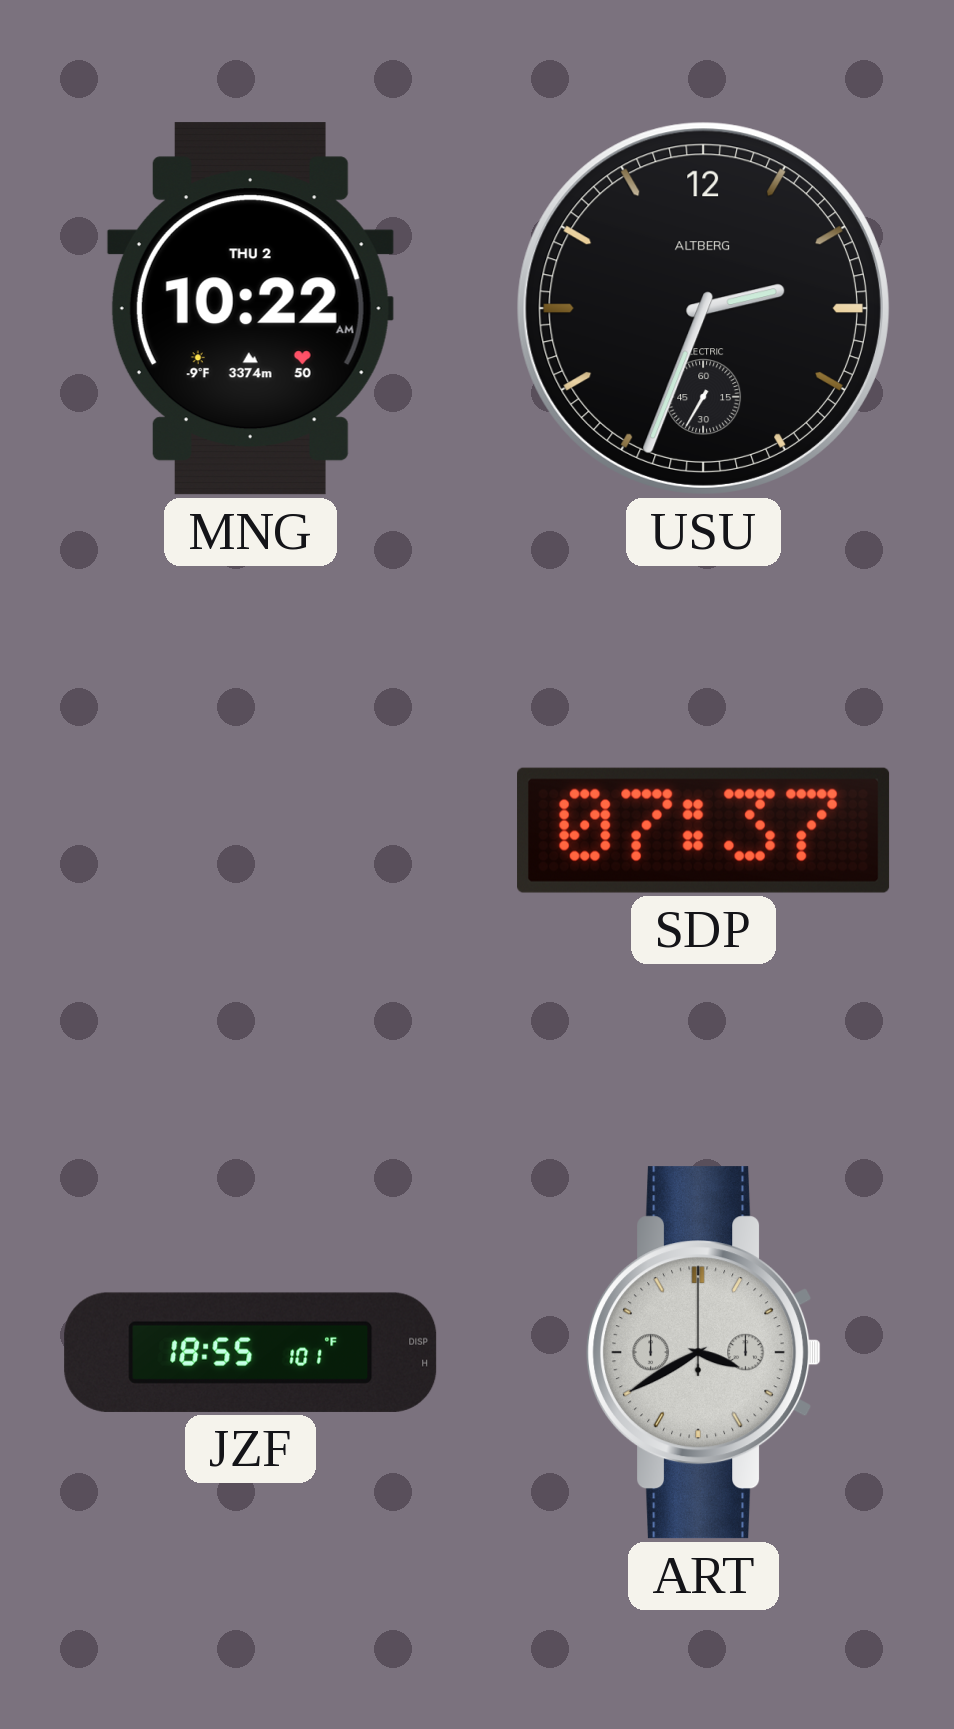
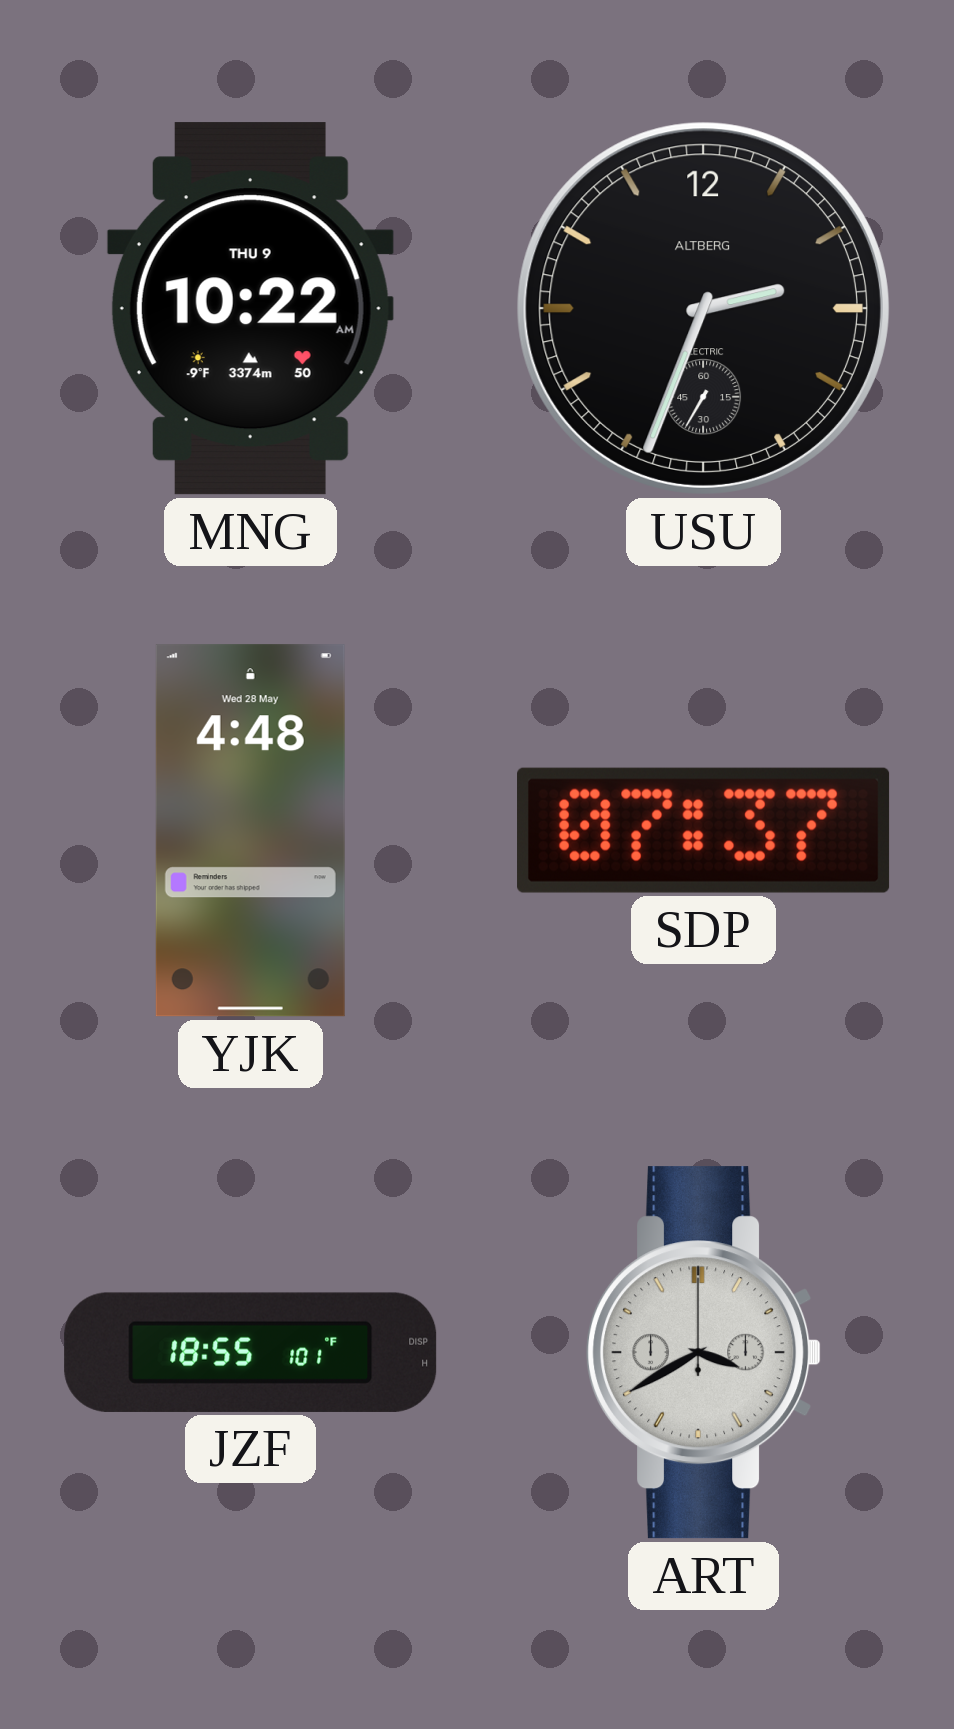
MNG date: THU 2 -> THU 9 (250, 309)
YJK: none -> 4:48 (250, 831)
